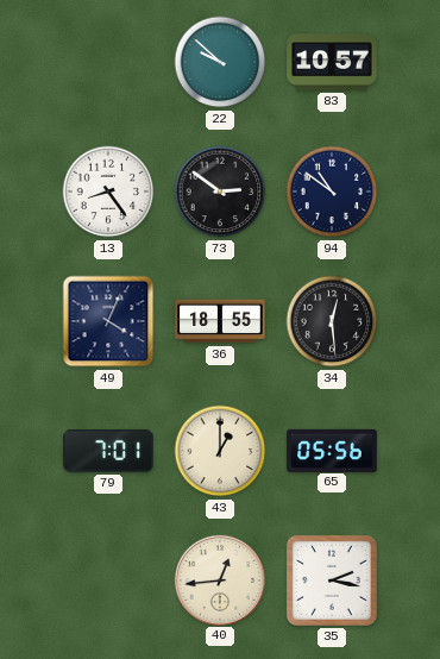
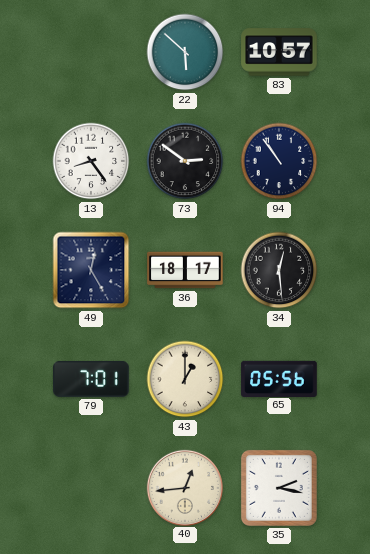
22: 9:52 -> 5:52 (185, 52)
94: 10:51 -> 10:54 (279, 161)
49: 4:04 -> 12:25 (91, 270)
36: 18:55 -> 18:17 (185, 270)
